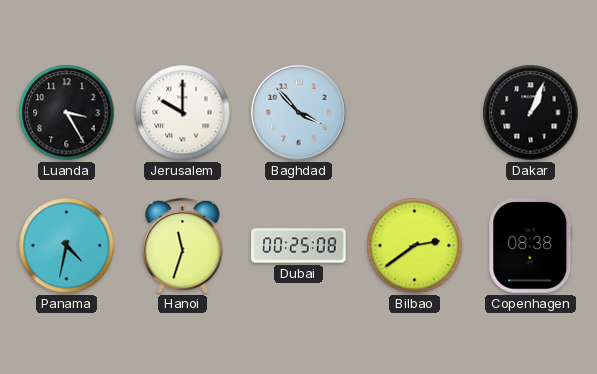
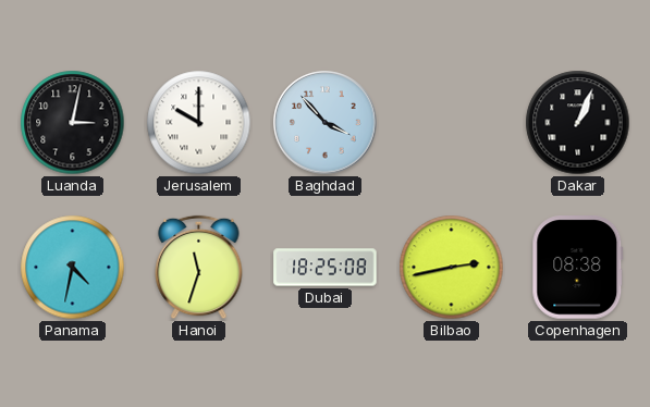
Luanda: 3:25 -> 3:02 (73, 123)
Dubai: 00:25 -> 18:25 (326, 268)
Bilbao: 2:39 -> 2:43 (452, 268)
